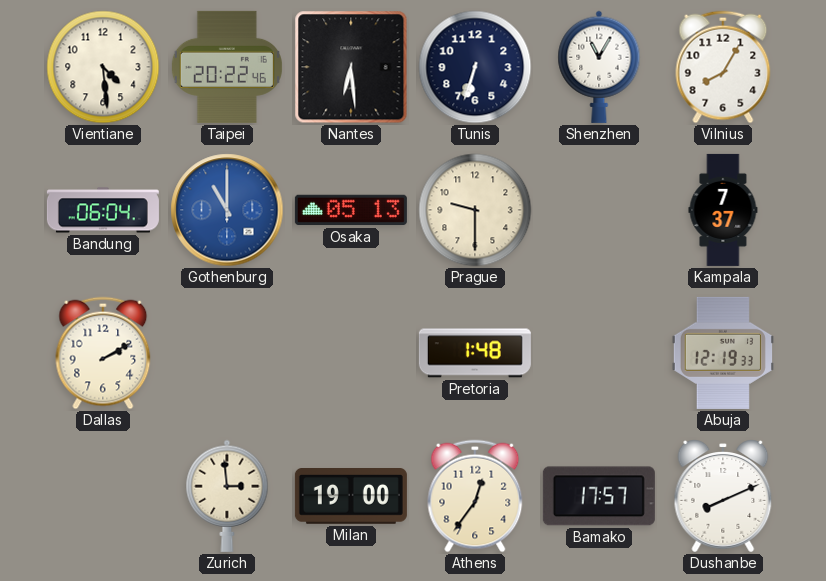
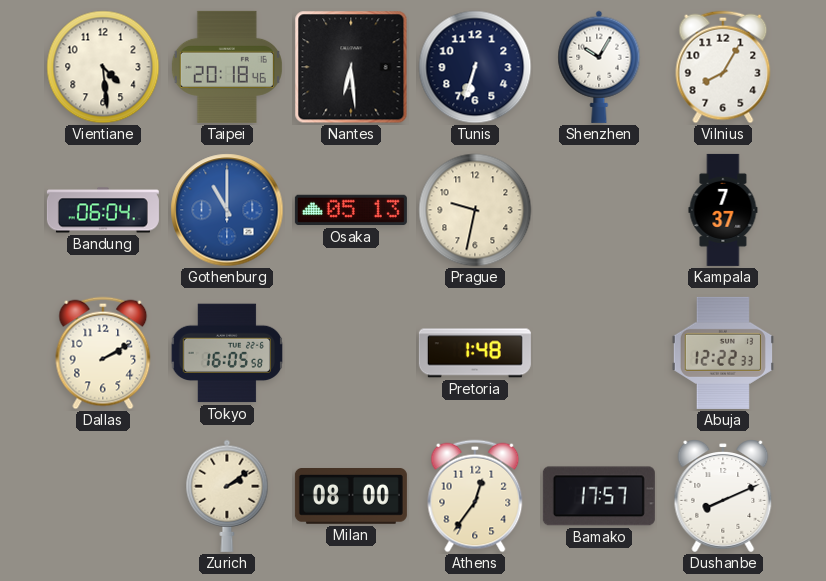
Taipei: 20:22 -> 20:18 (227, 67)
Shenzhen: 11:05 -> 10:05 (599, 67)
Prague: 9:30 -> 9:32 (475, 210)
Tokyo: none -> 16:05 (227, 353)
Abuja: 12:19 -> 12:22 (723, 353)
Zurich: 2:59 -> 2:09 (227, 496)
Milan: 19:00 -> 08:00 (351, 497)
